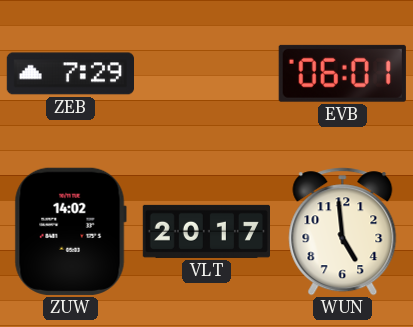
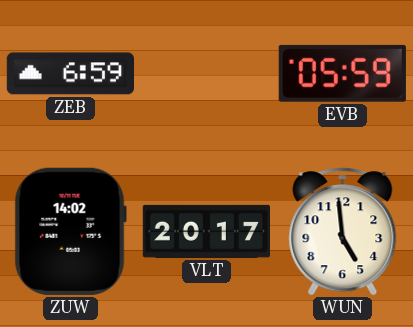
ZEB: 7:29 -> 6:59 (70, 74)
EVB: 06:01 -> 05:59 (342, 73)
